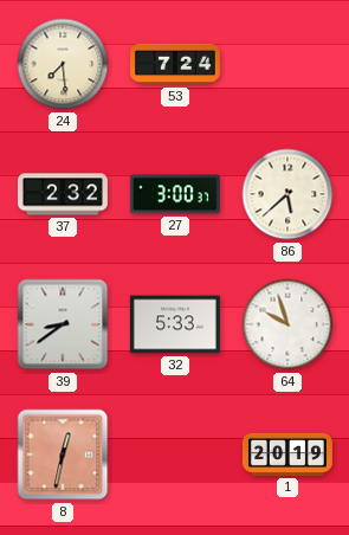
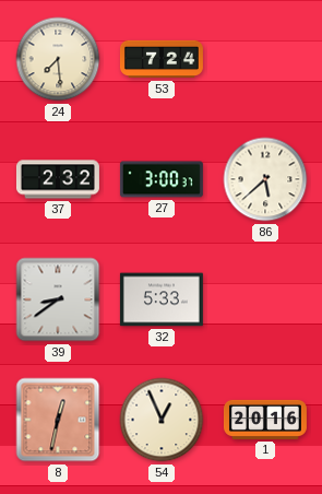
64: 9:57 -> none (287, 324)
54: none -> 12:56 (162, 420)
1: 20:19 -> 20:16 (265, 420)
